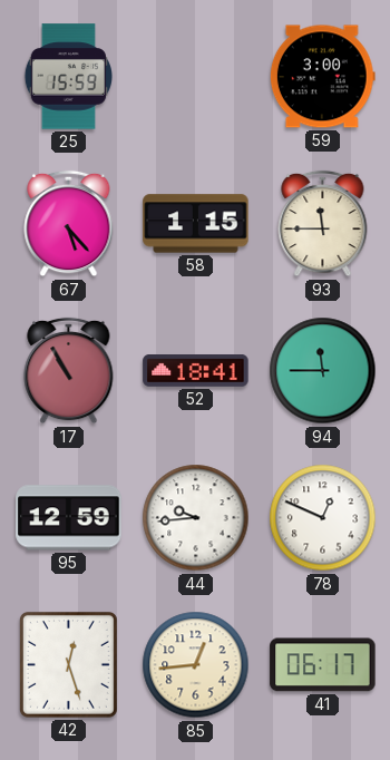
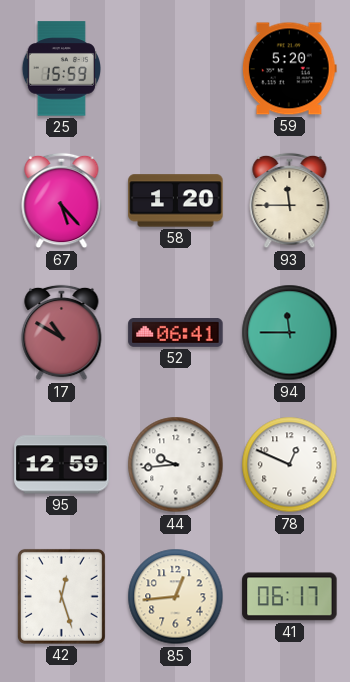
59: 3:00 -> 5:20 (289, 69)
58: 1:15 -> 1:20 (176, 201)
17: 10:55 -> 10:50 (62, 333)
52: 18:41 -> 06:41 (176, 333)
